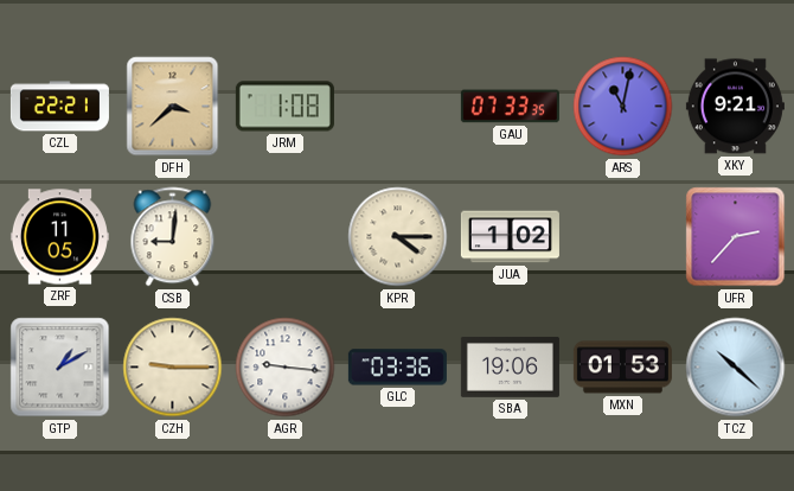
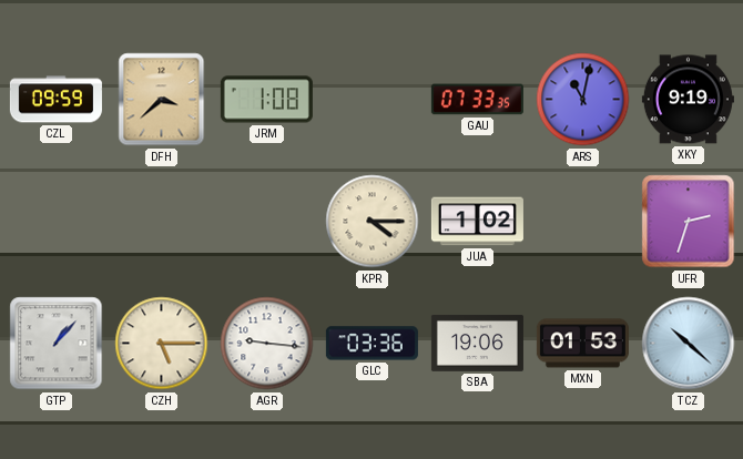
CZL: 22:21 -> 09:59 (55, 100)
XKY: 9:21 -> 9:19 (688, 100)
ZRF: 11:05 -> none (59, 237)
CSB: 9:01 -> none (173, 237)
UFR: 2:37 -> 2:33 (689, 222)
GTP: 1:10 -> 1:07 (57, 344)
CZH: 9:15 -> 5:15 (162, 344)
